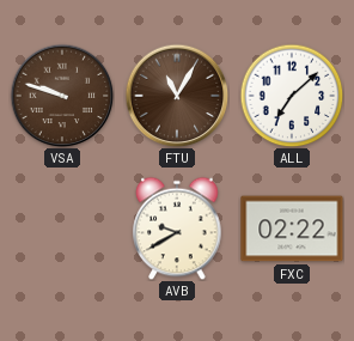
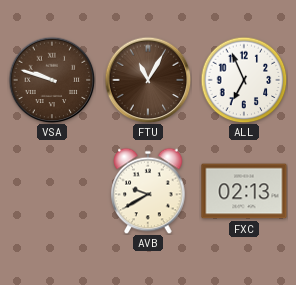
ALL: 7:08 -> 6:56 (244, 80)
FXC: 02:22 -> 02:13 (244, 191)
